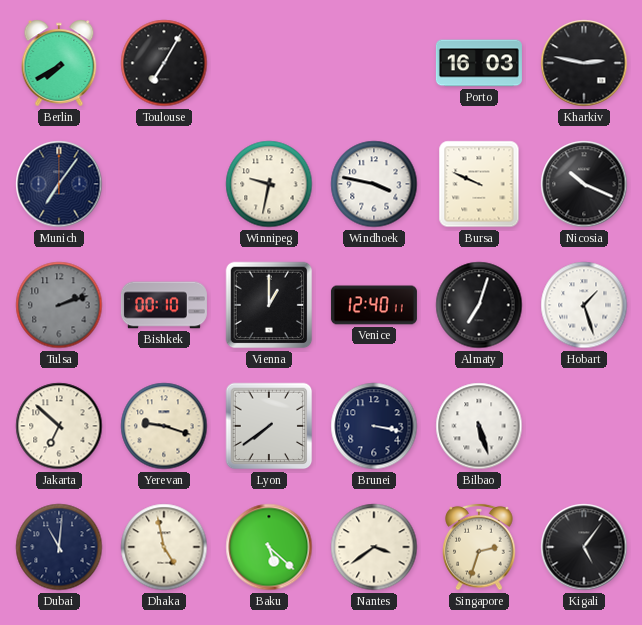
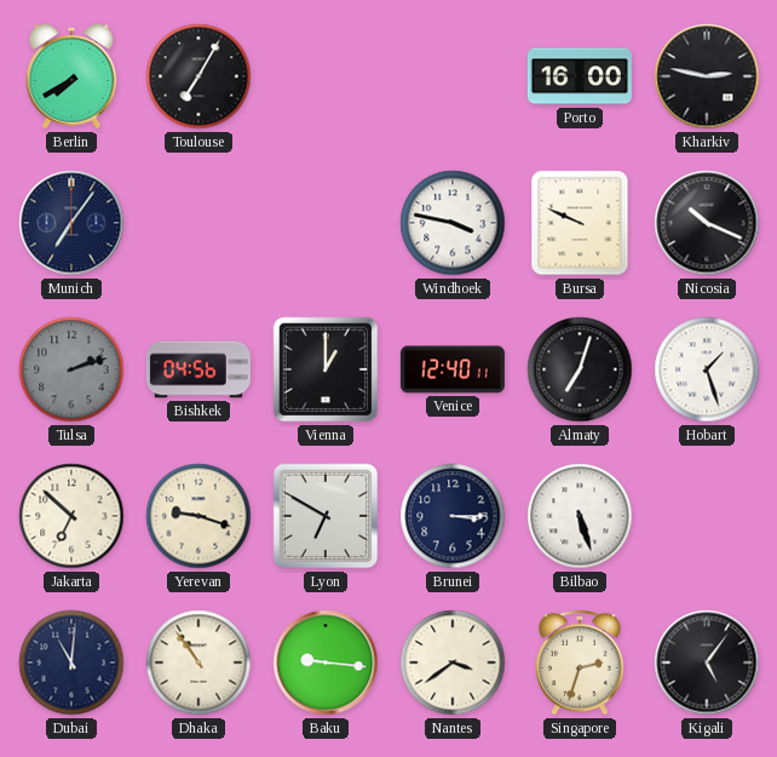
Porto: 16:03 -> 16:00 (580, 76)
Winnipeg: 9:32 -> none (269, 184)
Bishkek: 00:10 -> 04:56 (198, 369)
Lyon: 7:39 -> 6:50 (326, 516)
Brunei: 3:17 -> 3:15 (453, 516)
Dhaka: 4:58 -> 10:54 (198, 663)
Baku: 5:22 -> 9:16 (326, 663)
